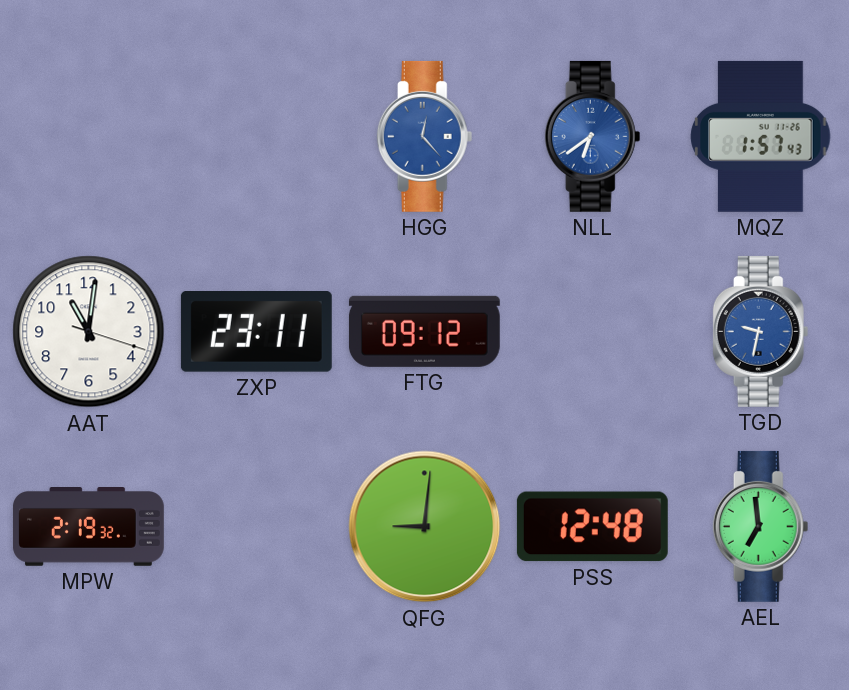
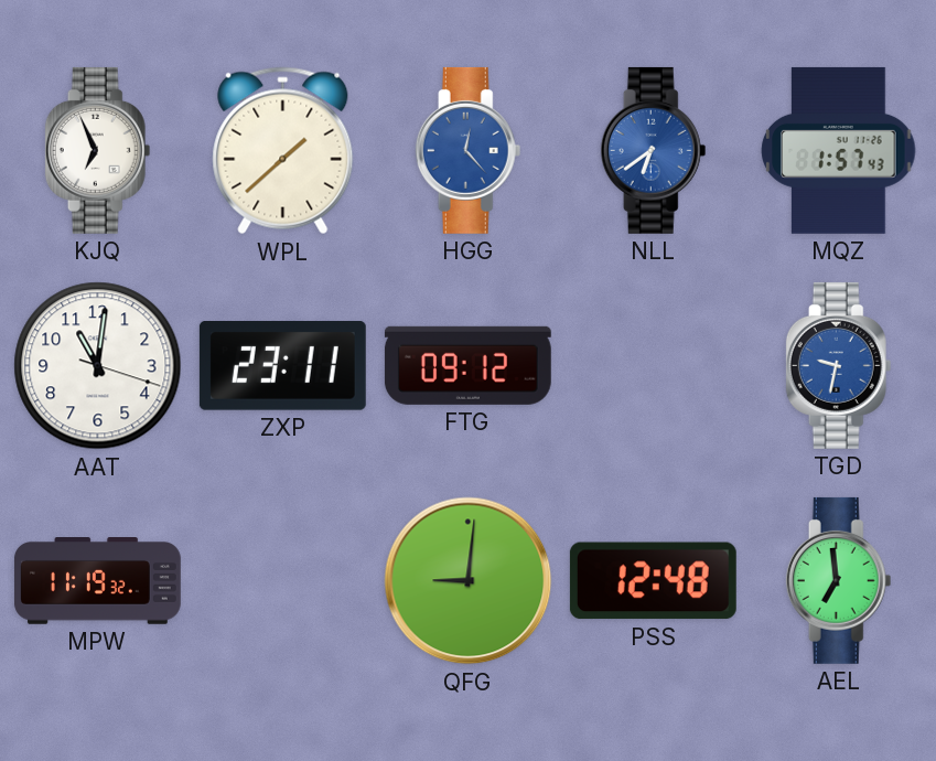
KJQ: none -> 6:56 (98, 150)
WPL: none -> 1:38 (283, 151)
MPW: 2:19 -> 11:19 (97, 581)
